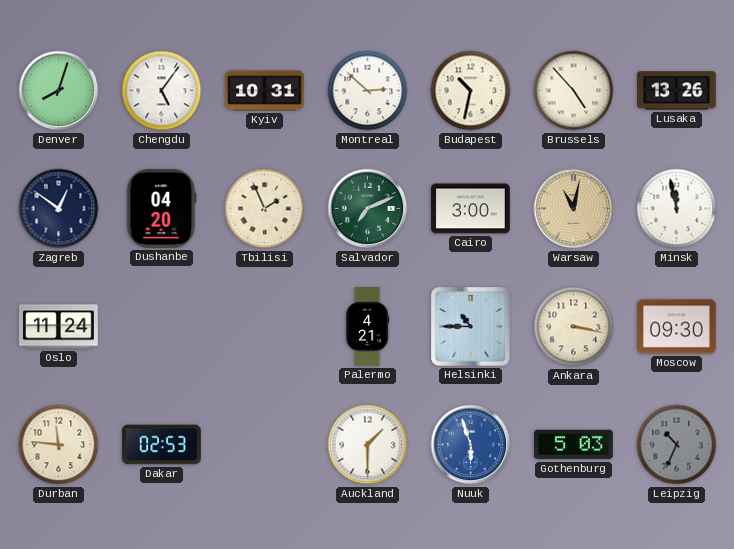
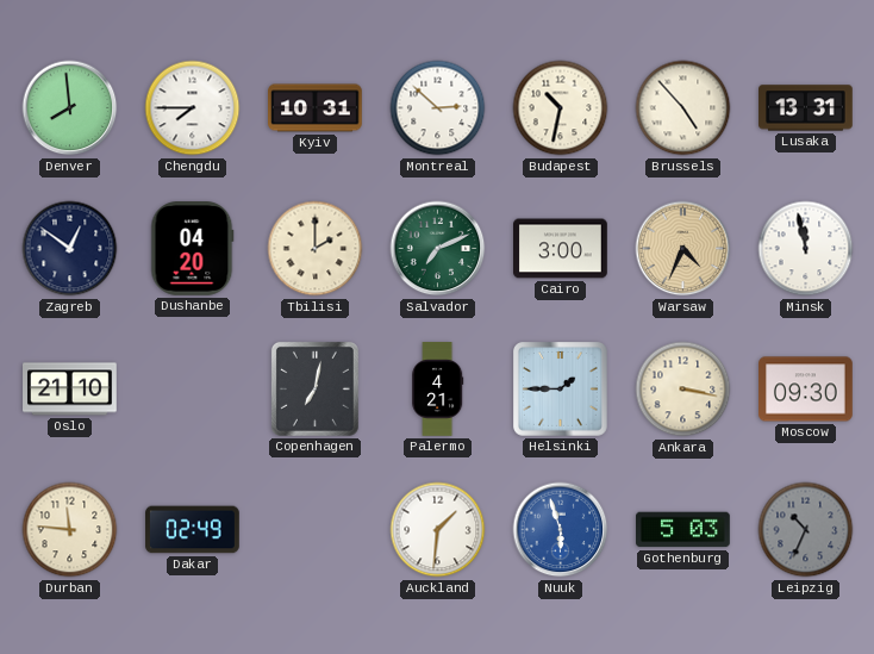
Denver: 8:03 -> 7:59 (70, 108)
Chengdu: 5:06 -> 7:45 (193, 108)
Lusaka: 13:26 -> 13:31 (806, 108)
Tbilisi: 1:56 -> 2:00 (316, 249)
Warsaw: 11:02 -> 4:34 (683, 249)
Oslo: 11:24 -> 21:10 (70, 390)
Copenhagen: none -> 7:02 (314, 388)
Helsinki: 10:45 -> 1:45 (561, 390)
Dakar: 02:53 -> 02:49 (193, 530)
Auckland: 1:30 -> 1:31 (438, 530)
